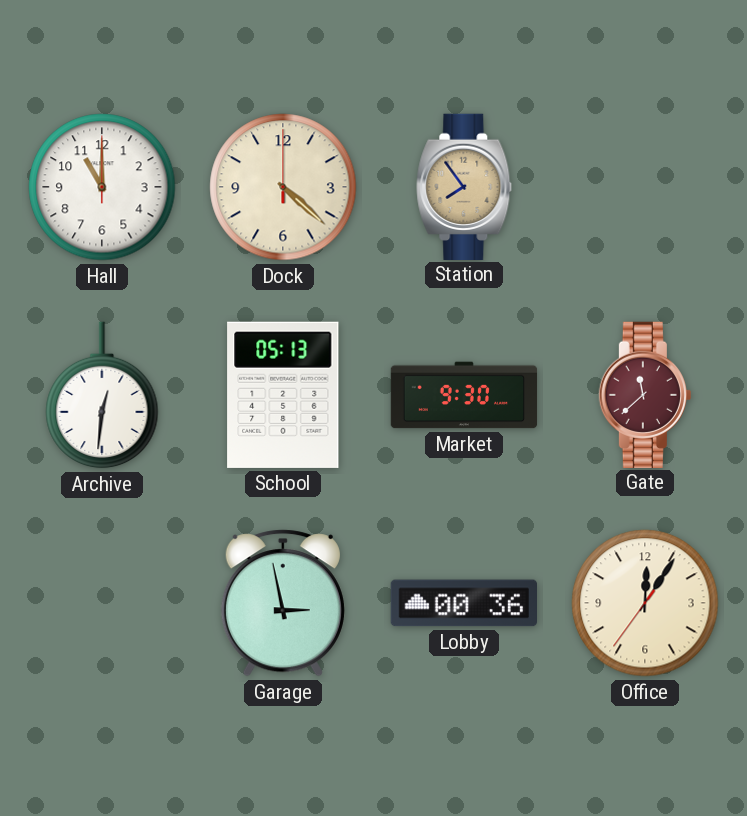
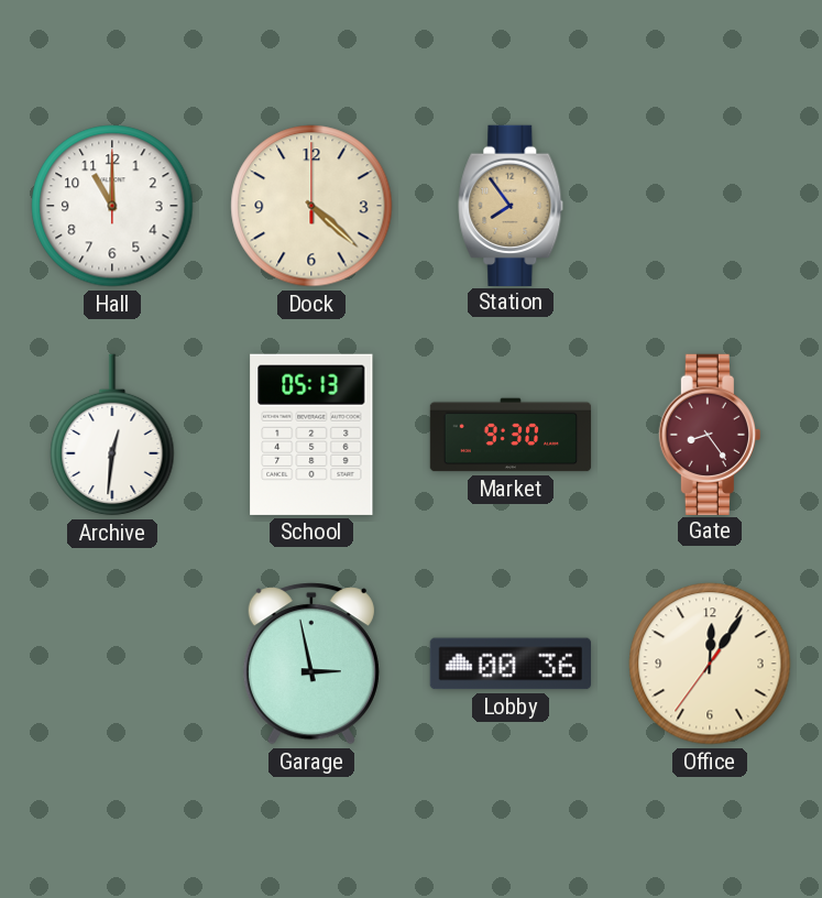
Gate: 11:38 -> 8:24 (710, 434)
